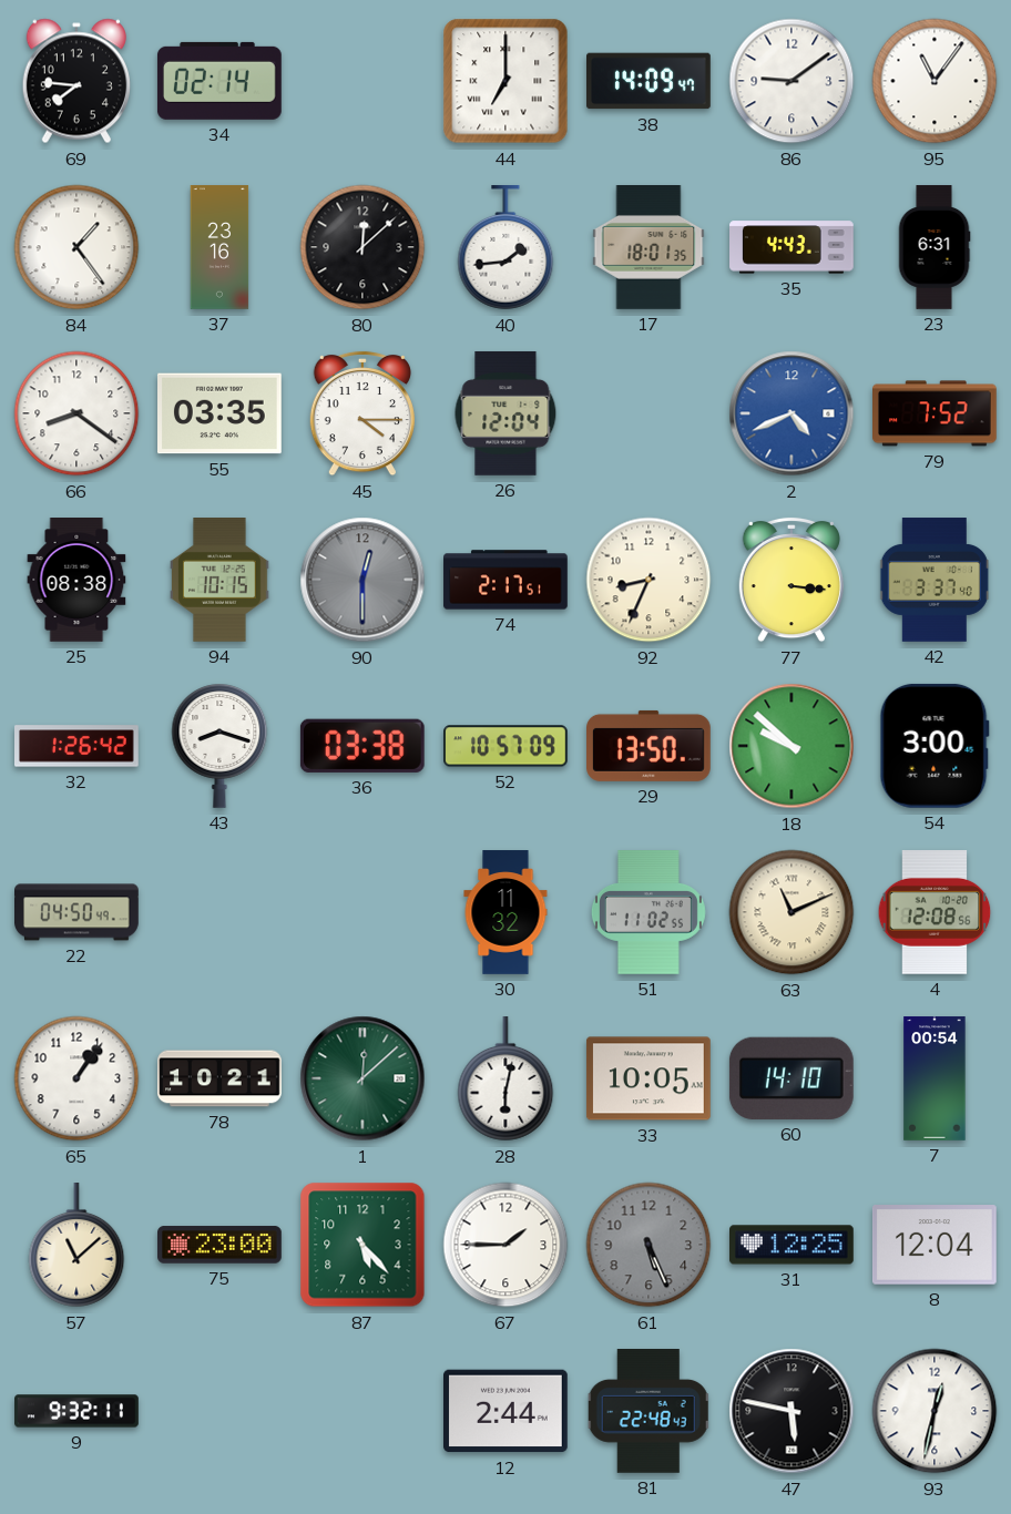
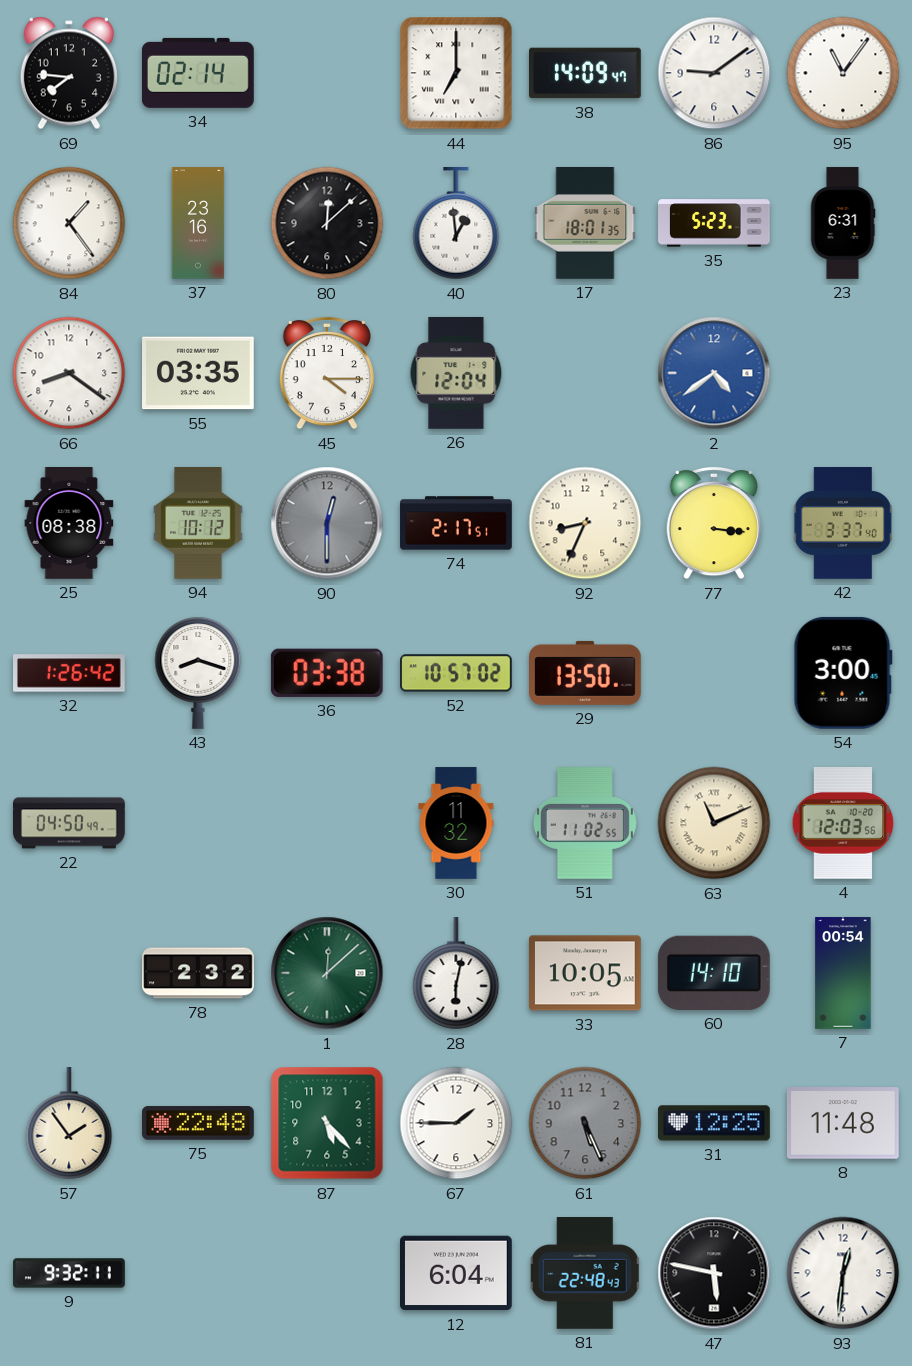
40: 1:44 -> 12:59 (456, 224)
35: 4:43 -> 5:23 (714, 223)
2: 4:41 -> 4:39 (714, 373)
79: 7:52 -> none (936, 413)
94: 10:15 -> 10:12 (198, 524)
52: 10:57:09 -> 10:57:02 (457, 673)
18: 9:52 -> none (792, 746)
4: 12:08 -> 12:03 (843, 824)
65: 1:06 -> none (76, 1078)
78: 10:21 -> 2:32 (198, 973)
57: 11:08 -> 1:54 (69, 1124)
75: 23:00 -> 22:48 (199, 1123)
8: 12:04 -> 11:48 (843, 1123)
12: 2:44 -> 6:04 (457, 1273)
93: 12:32 -> 12:31 (843, 1273)
